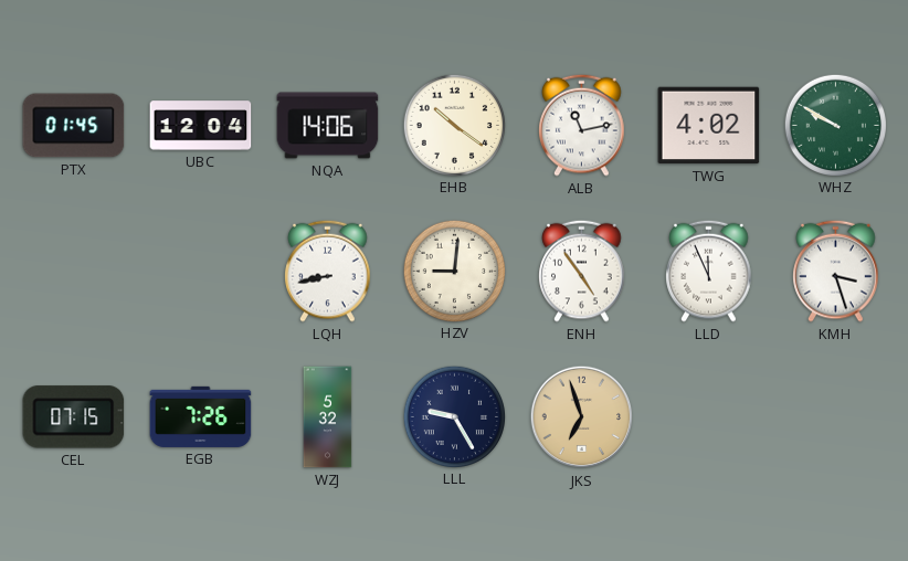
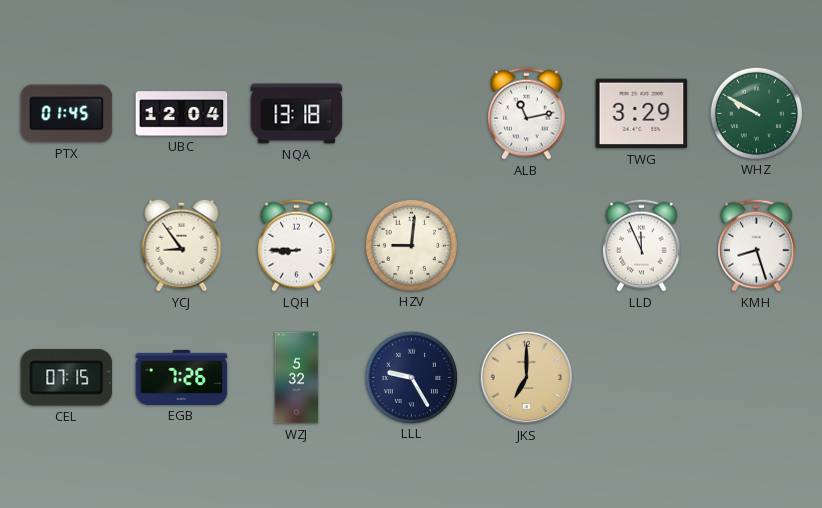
NQA: 14:06 -> 13:18 (297, 114)
EHB: 10:21 -> none (454, 125)
TWG: 4:02 -> 3:29 (642, 114)
YCJ: none -> 8:54 (182, 245)
LQH: 8:43 -> 8:45 (297, 245)
ENH: 4:54 -> none (582, 271)
KMH: 3:27 -> 8:27 (757, 245)
JKS: 6:57 -> 7:00 (527, 378)
